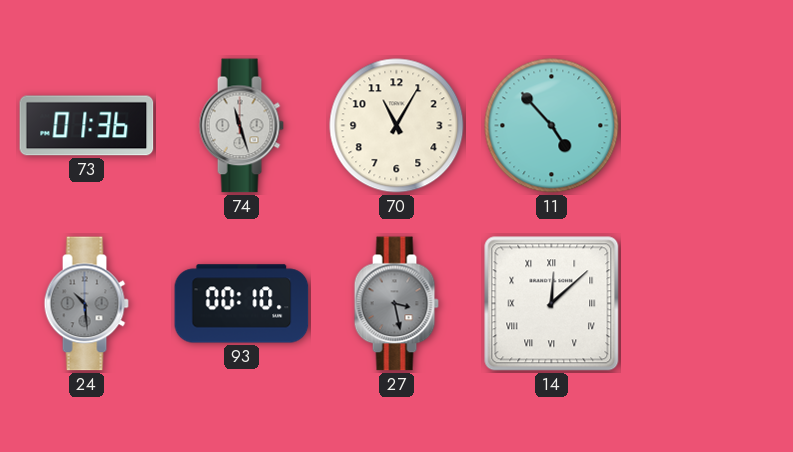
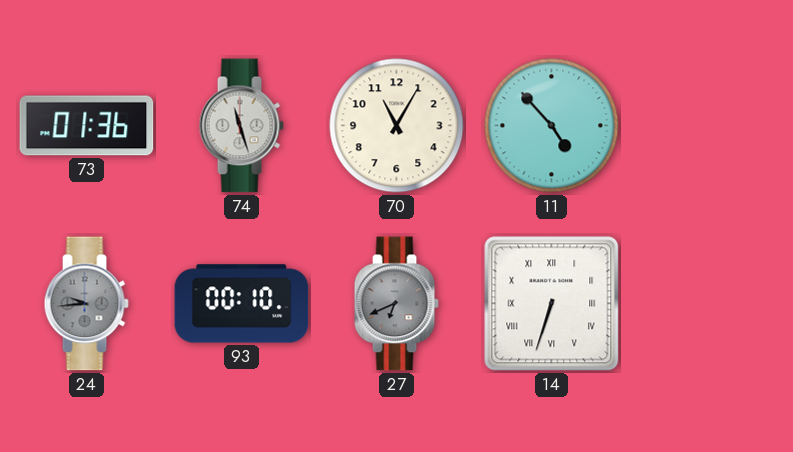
24: 10:29 -> 9:44 (86, 304)
27: 3:28 -> 6:41 (396, 304)
14: 12:08 -> 6:33 (552, 304)
